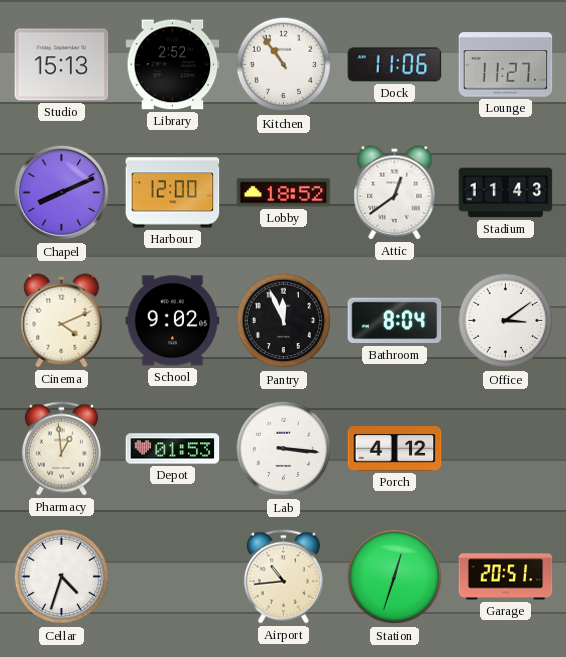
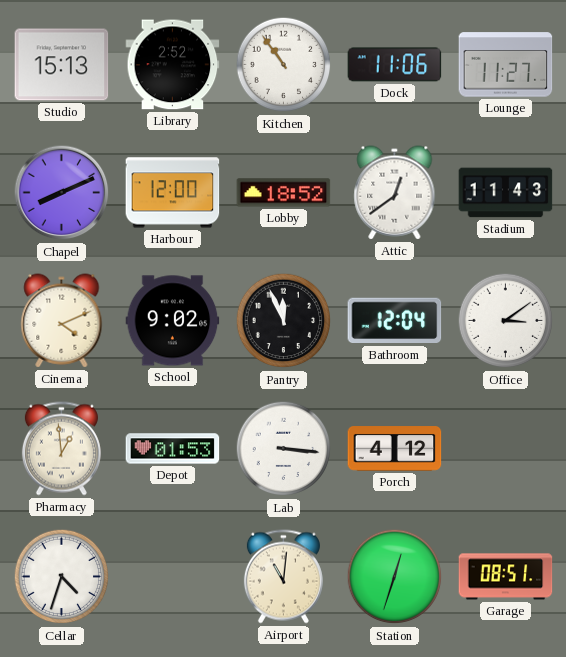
Bathroom: 8:04 -> 12:04 (395, 321)
Airport: 10:44 -> 11:01 (283, 577)
Garage: 20:51 -> 08:51 (506, 577)
